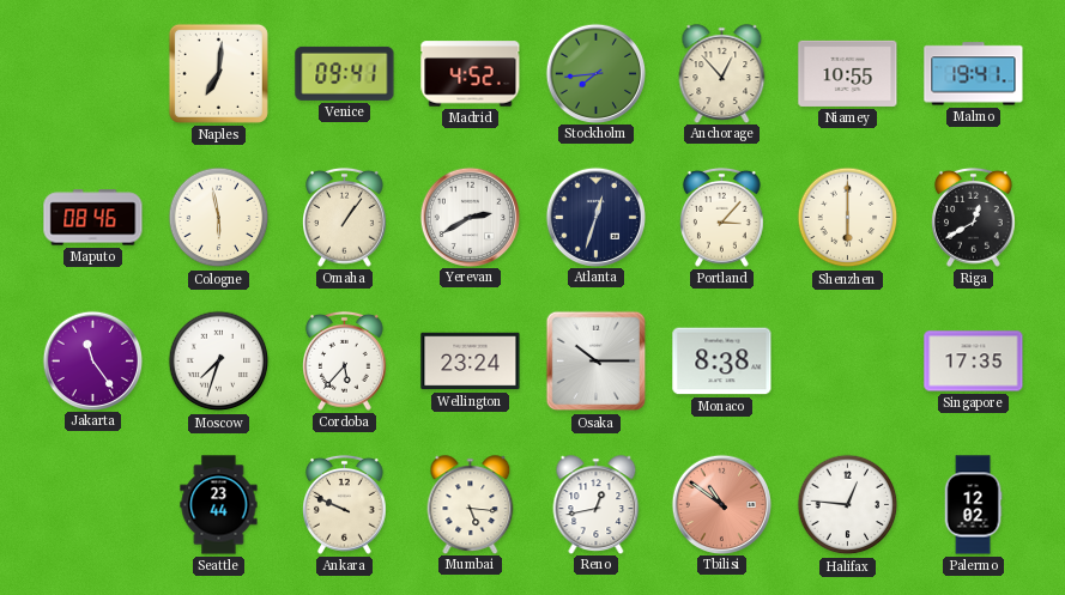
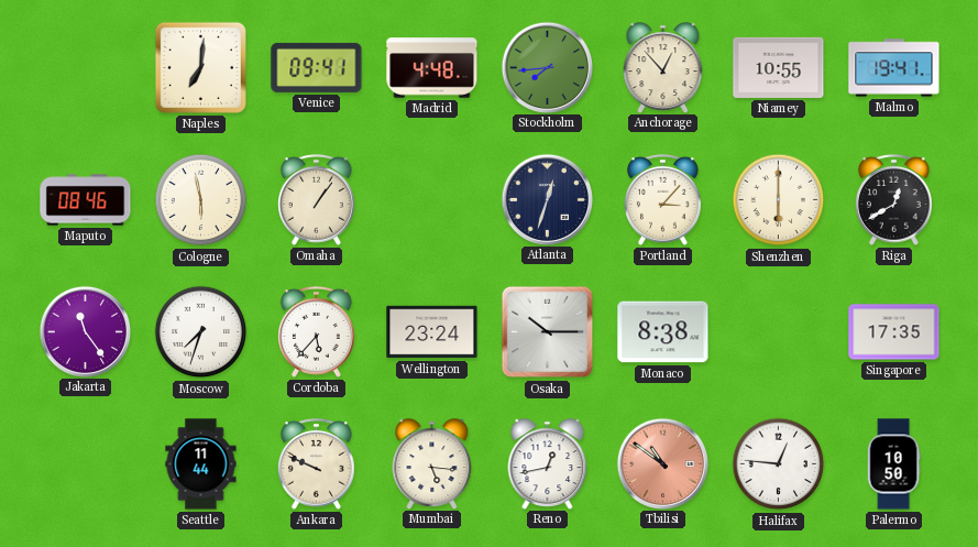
Madrid: 4:52 -> 4:48 (432, 68)
Yerevan: 2:40 -> none (470, 217)
Seattle: 23:44 -> 11:44 (201, 464)
Palermo: 12:02 -> 10:50 (893, 464)
